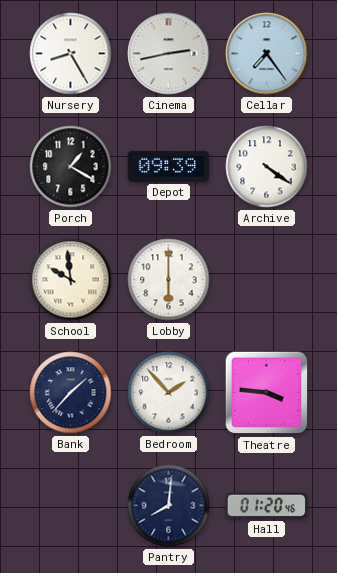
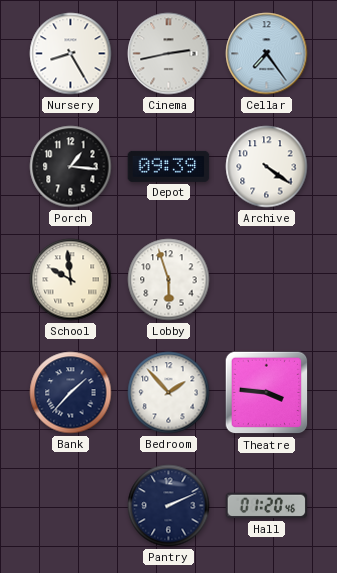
Porch: 1:20 -> 1:16 (71, 167)
Lobby: 6:00 -> 5:57 (169, 280)
Pantry: 8:01 -> 2:11 (169, 506)
